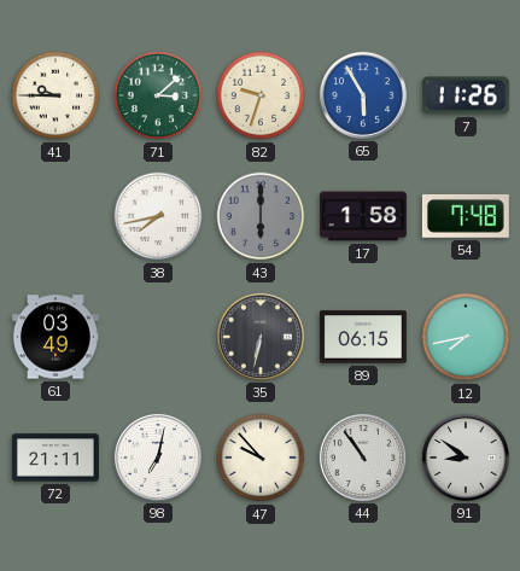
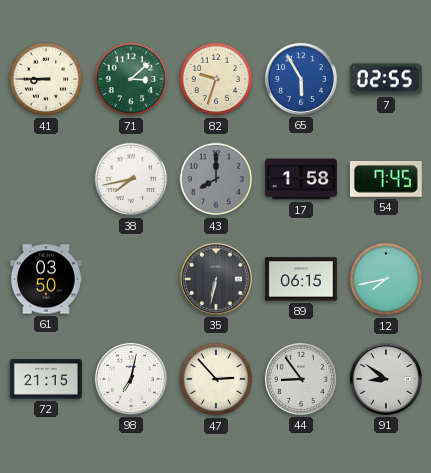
41: 9:45 -> 8:45 (46, 79)
7: 11:26 -> 02:55 (386, 79)
43: 6:00 -> 8:00 (216, 179)
54: 7:48 -> 7:45 (386, 179)
61: 03:49 -> 03:50 (46, 279)
72: 21:11 -> 21:15 (46, 379)
47: 9:53 -> 2:53 (216, 379)
44: 10:54 -> 8:54 (301, 379)
